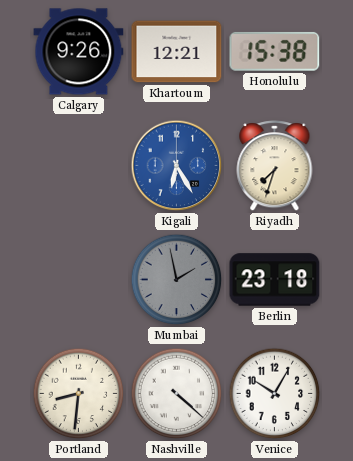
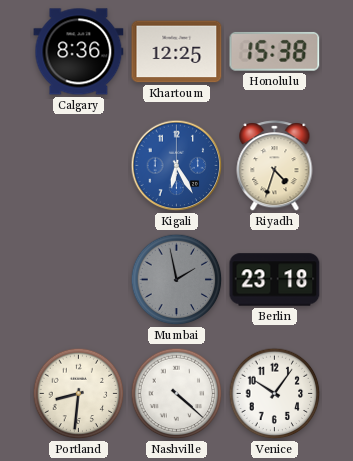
Calgary: 9:26 -> 8:36 (79, 52)
Khartoum: 12:21 -> 12:25 (177, 52)
Riyadh: 7:33 -> 4:33 (275, 166)
Venice: 10:05 -> 10:06 (275, 394)
